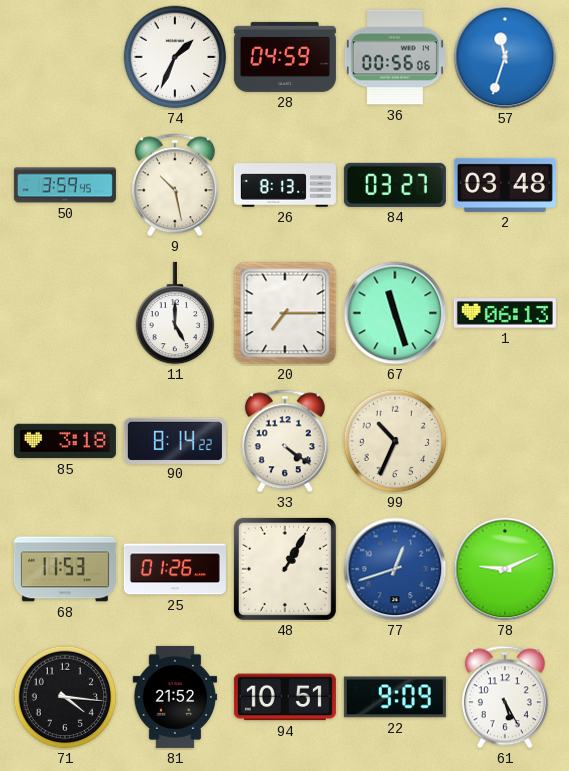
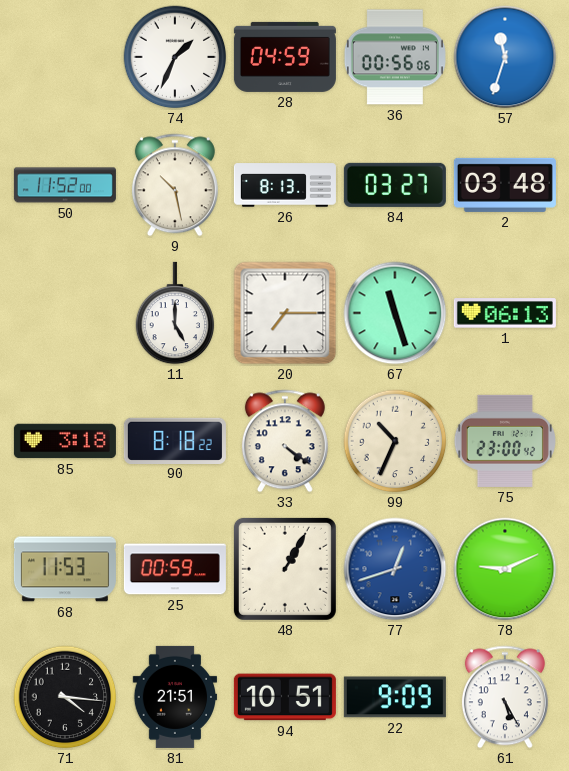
50: 3:59 -> 11:52 (65, 185)
90: 8:14 -> 8:18 (175, 440)
75: none -> 23:00 (505, 441)
25: 01:26 -> 00:59 (175, 569)
81: 21:52 -> 21:51 (175, 697)
